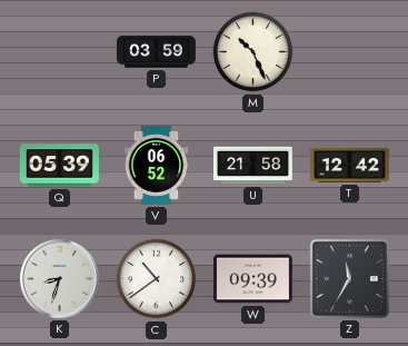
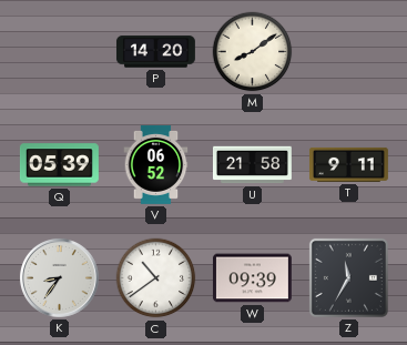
P: 03:59 -> 14:20 (155, 52)
M: 10:26 -> 8:09 (253, 52)
T: 12:42 -> 9:11 (348, 164)
K: 8:33 -> 8:36 (59, 277)
